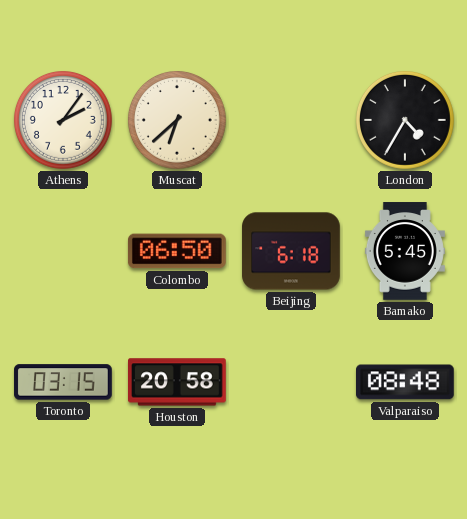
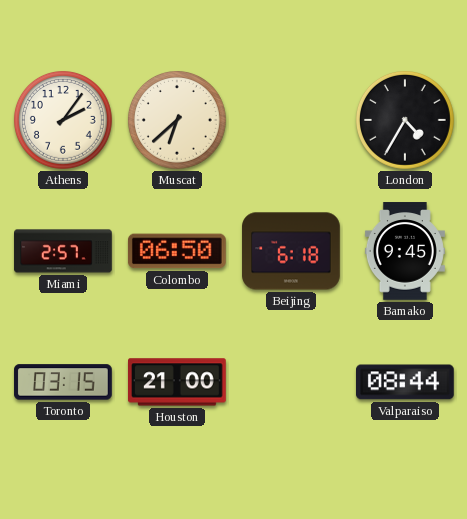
Miami: none -> 2:57 (63, 251)
Bamako: 5:45 -> 9:45 (405, 251)
Houston: 20:58 -> 21:00 (178, 382)
Valparaiso: 08:48 -> 08:44 (406, 382)
